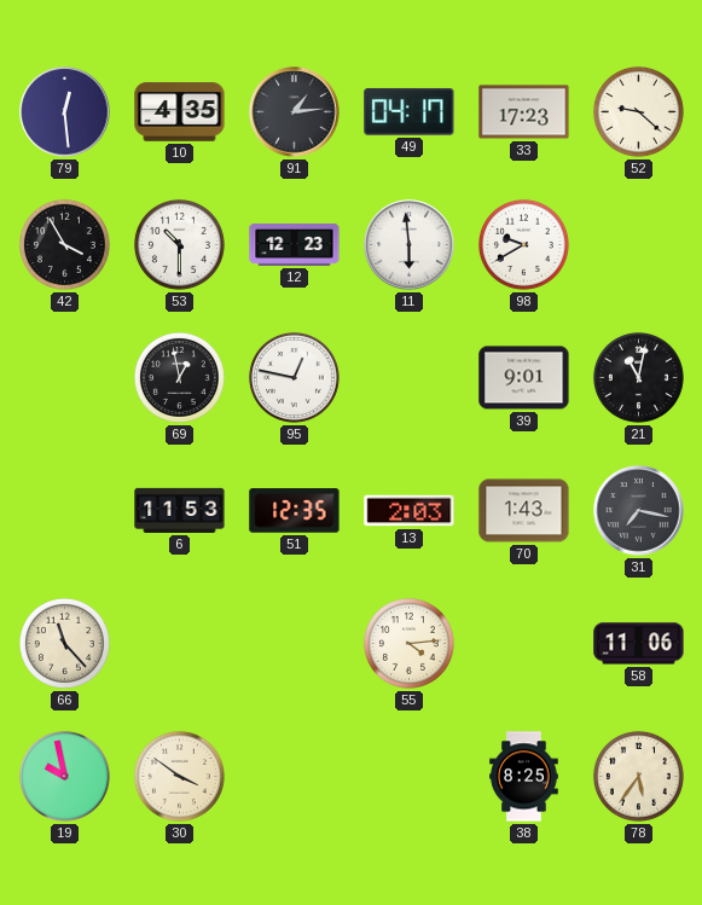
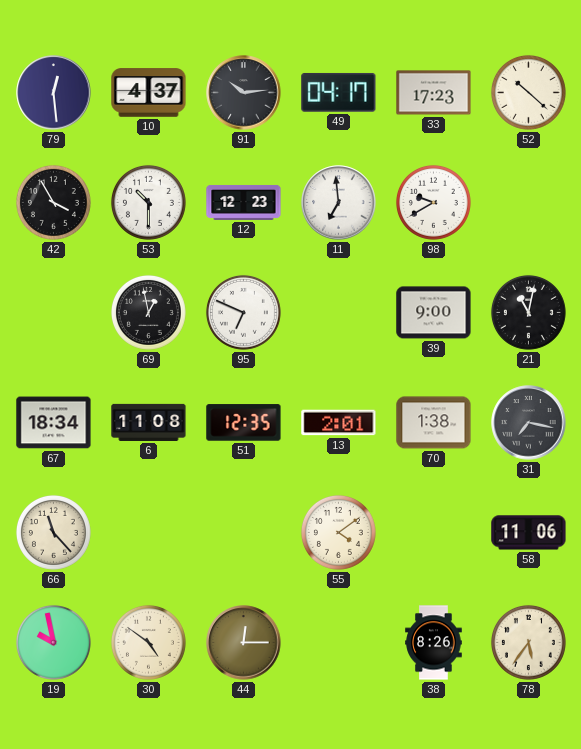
10: 4:35 -> 4:37 (149, 93)
91: 1:14 -> 10:14 (244, 93)
52: 9:22 -> 10:22 (528, 92)
11: 5:59 -> 6:59 (339, 203)
95: 12:47 -> 6:49 (243, 312)
39: 9:01 -> 9:00 (434, 313)
67: none -> 18:34 (54, 423)
6: 11:53 -> 11:08 (149, 422)
13: 2:03 -> 2:01 (339, 423)
70: 1:43 -> 1:38 (434, 423)
55: 4:14 -> 4:09 (338, 532)
30: 3:51 -> 4:51 (148, 642)
44: none -> 12:15 (244, 643)
38: 8:25 -> 8:26 (434, 643)
